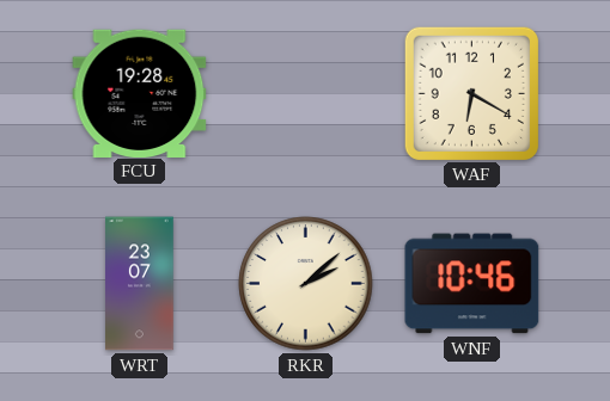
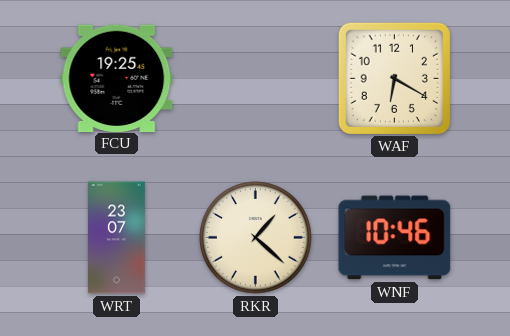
FCU: 19:28 -> 19:25 (117, 78)
RKR: 2:08 -> 1:22 (256, 238)
